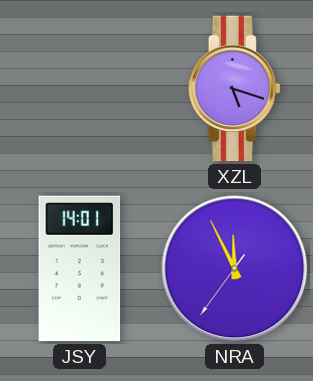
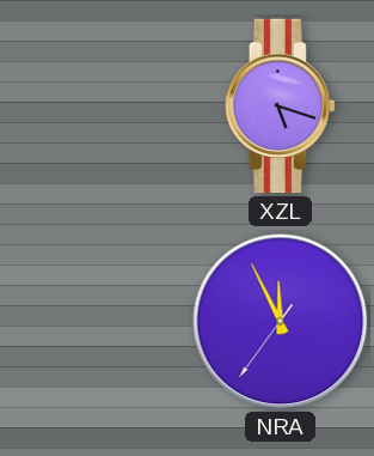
JSY: 14:01 -> none (80, 269)
